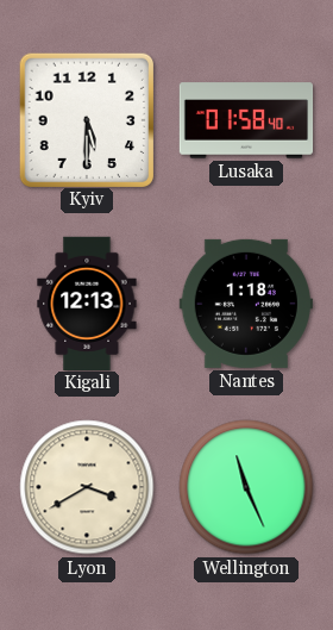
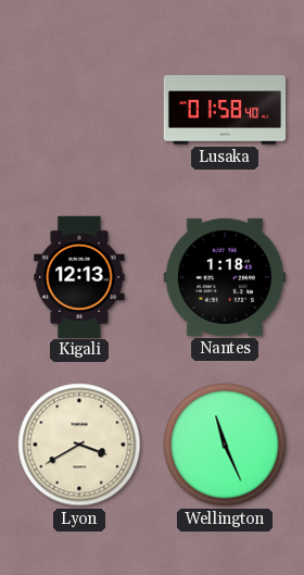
Kyiv: 5:30 -> none (86, 119)
